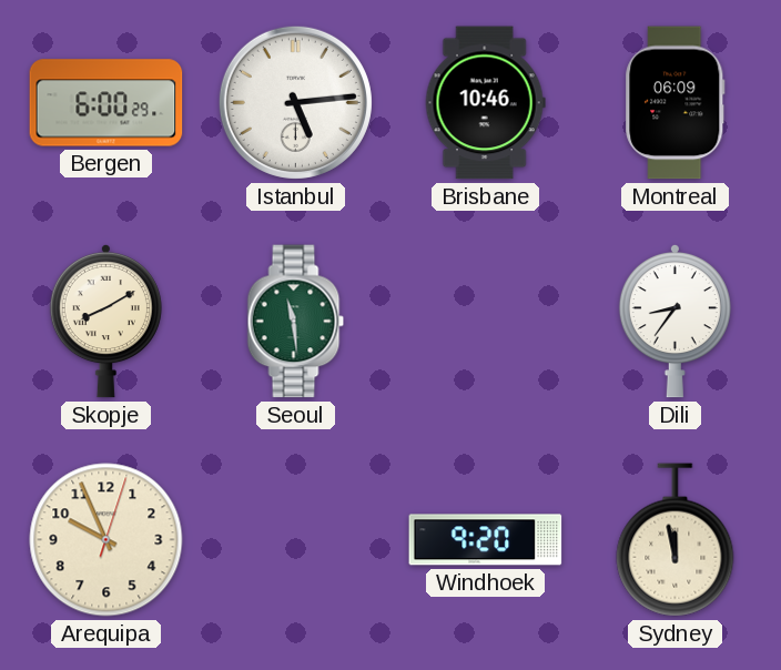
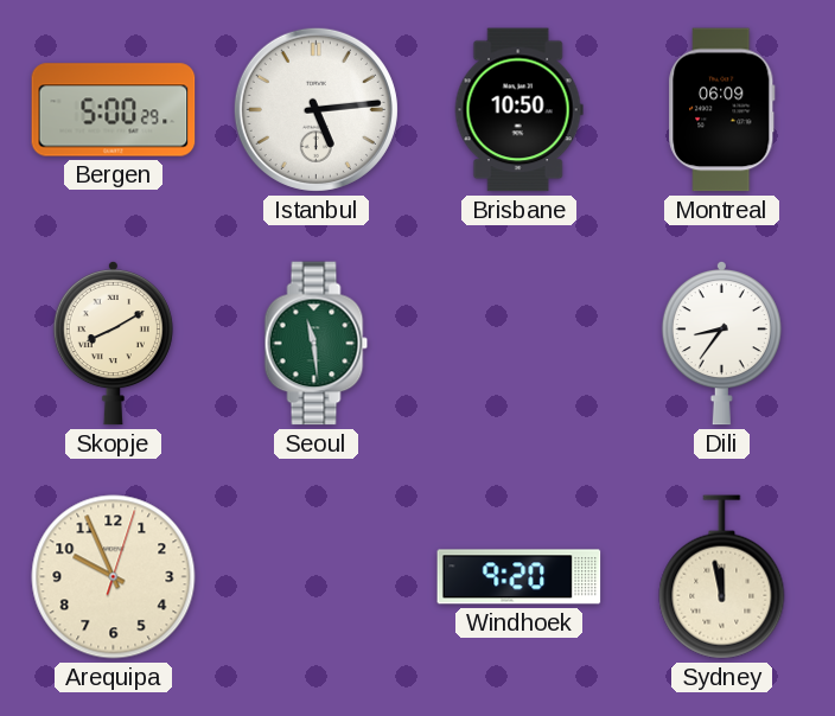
Bergen: 6:00 -> 5:00 (114, 110)
Brisbane: 10:46 -> 10:50 (518, 110)
